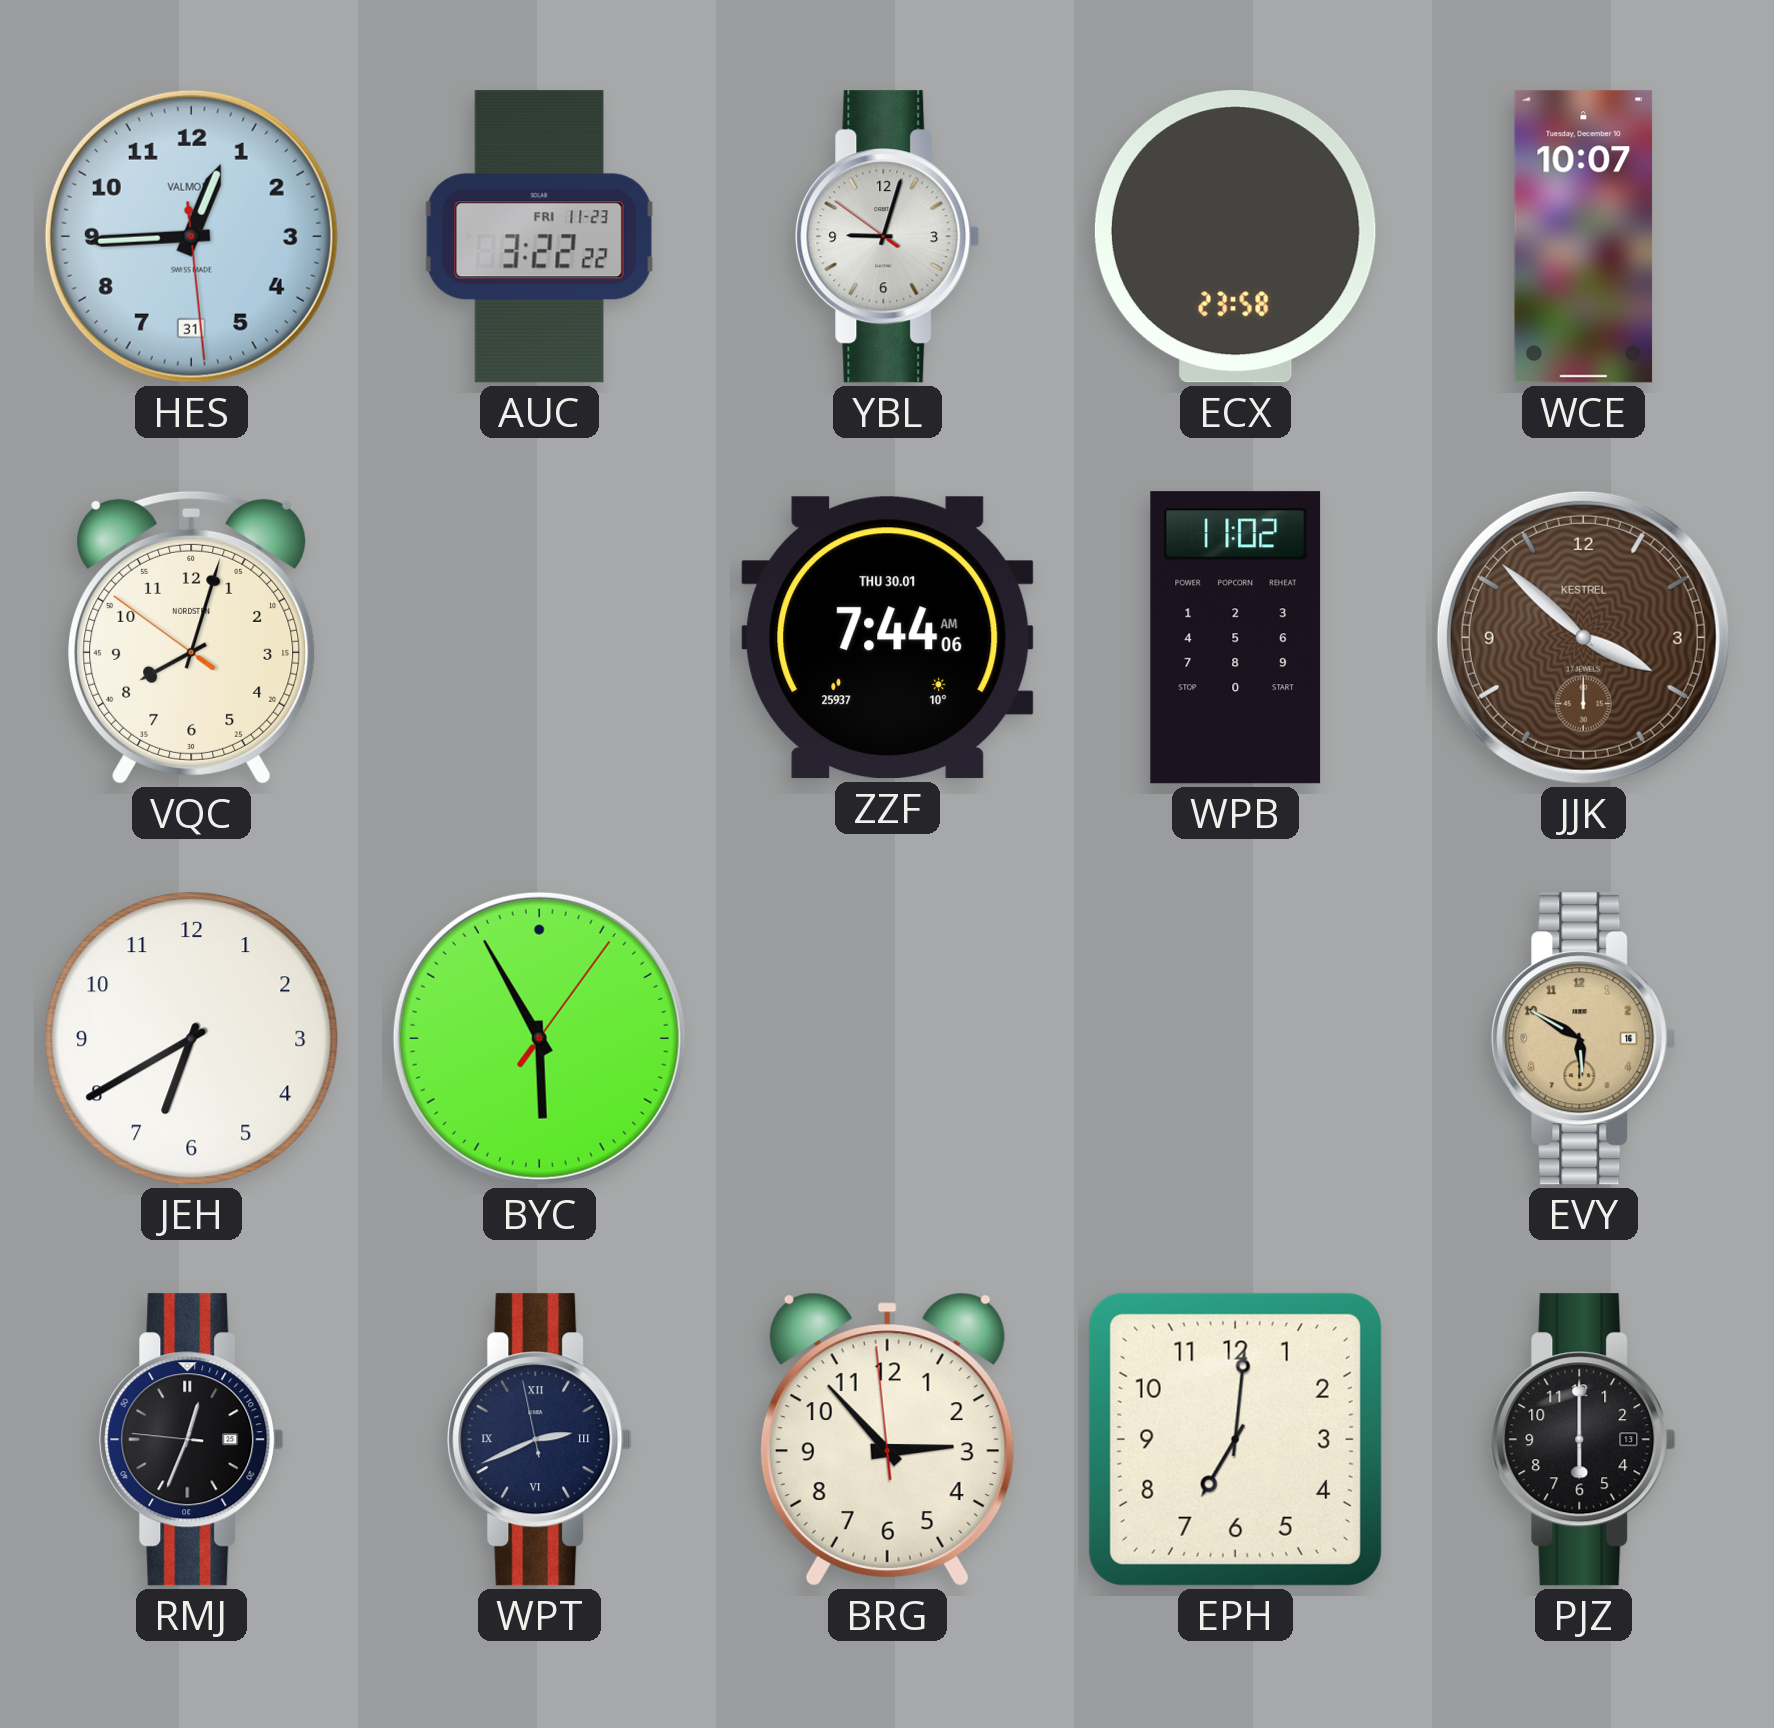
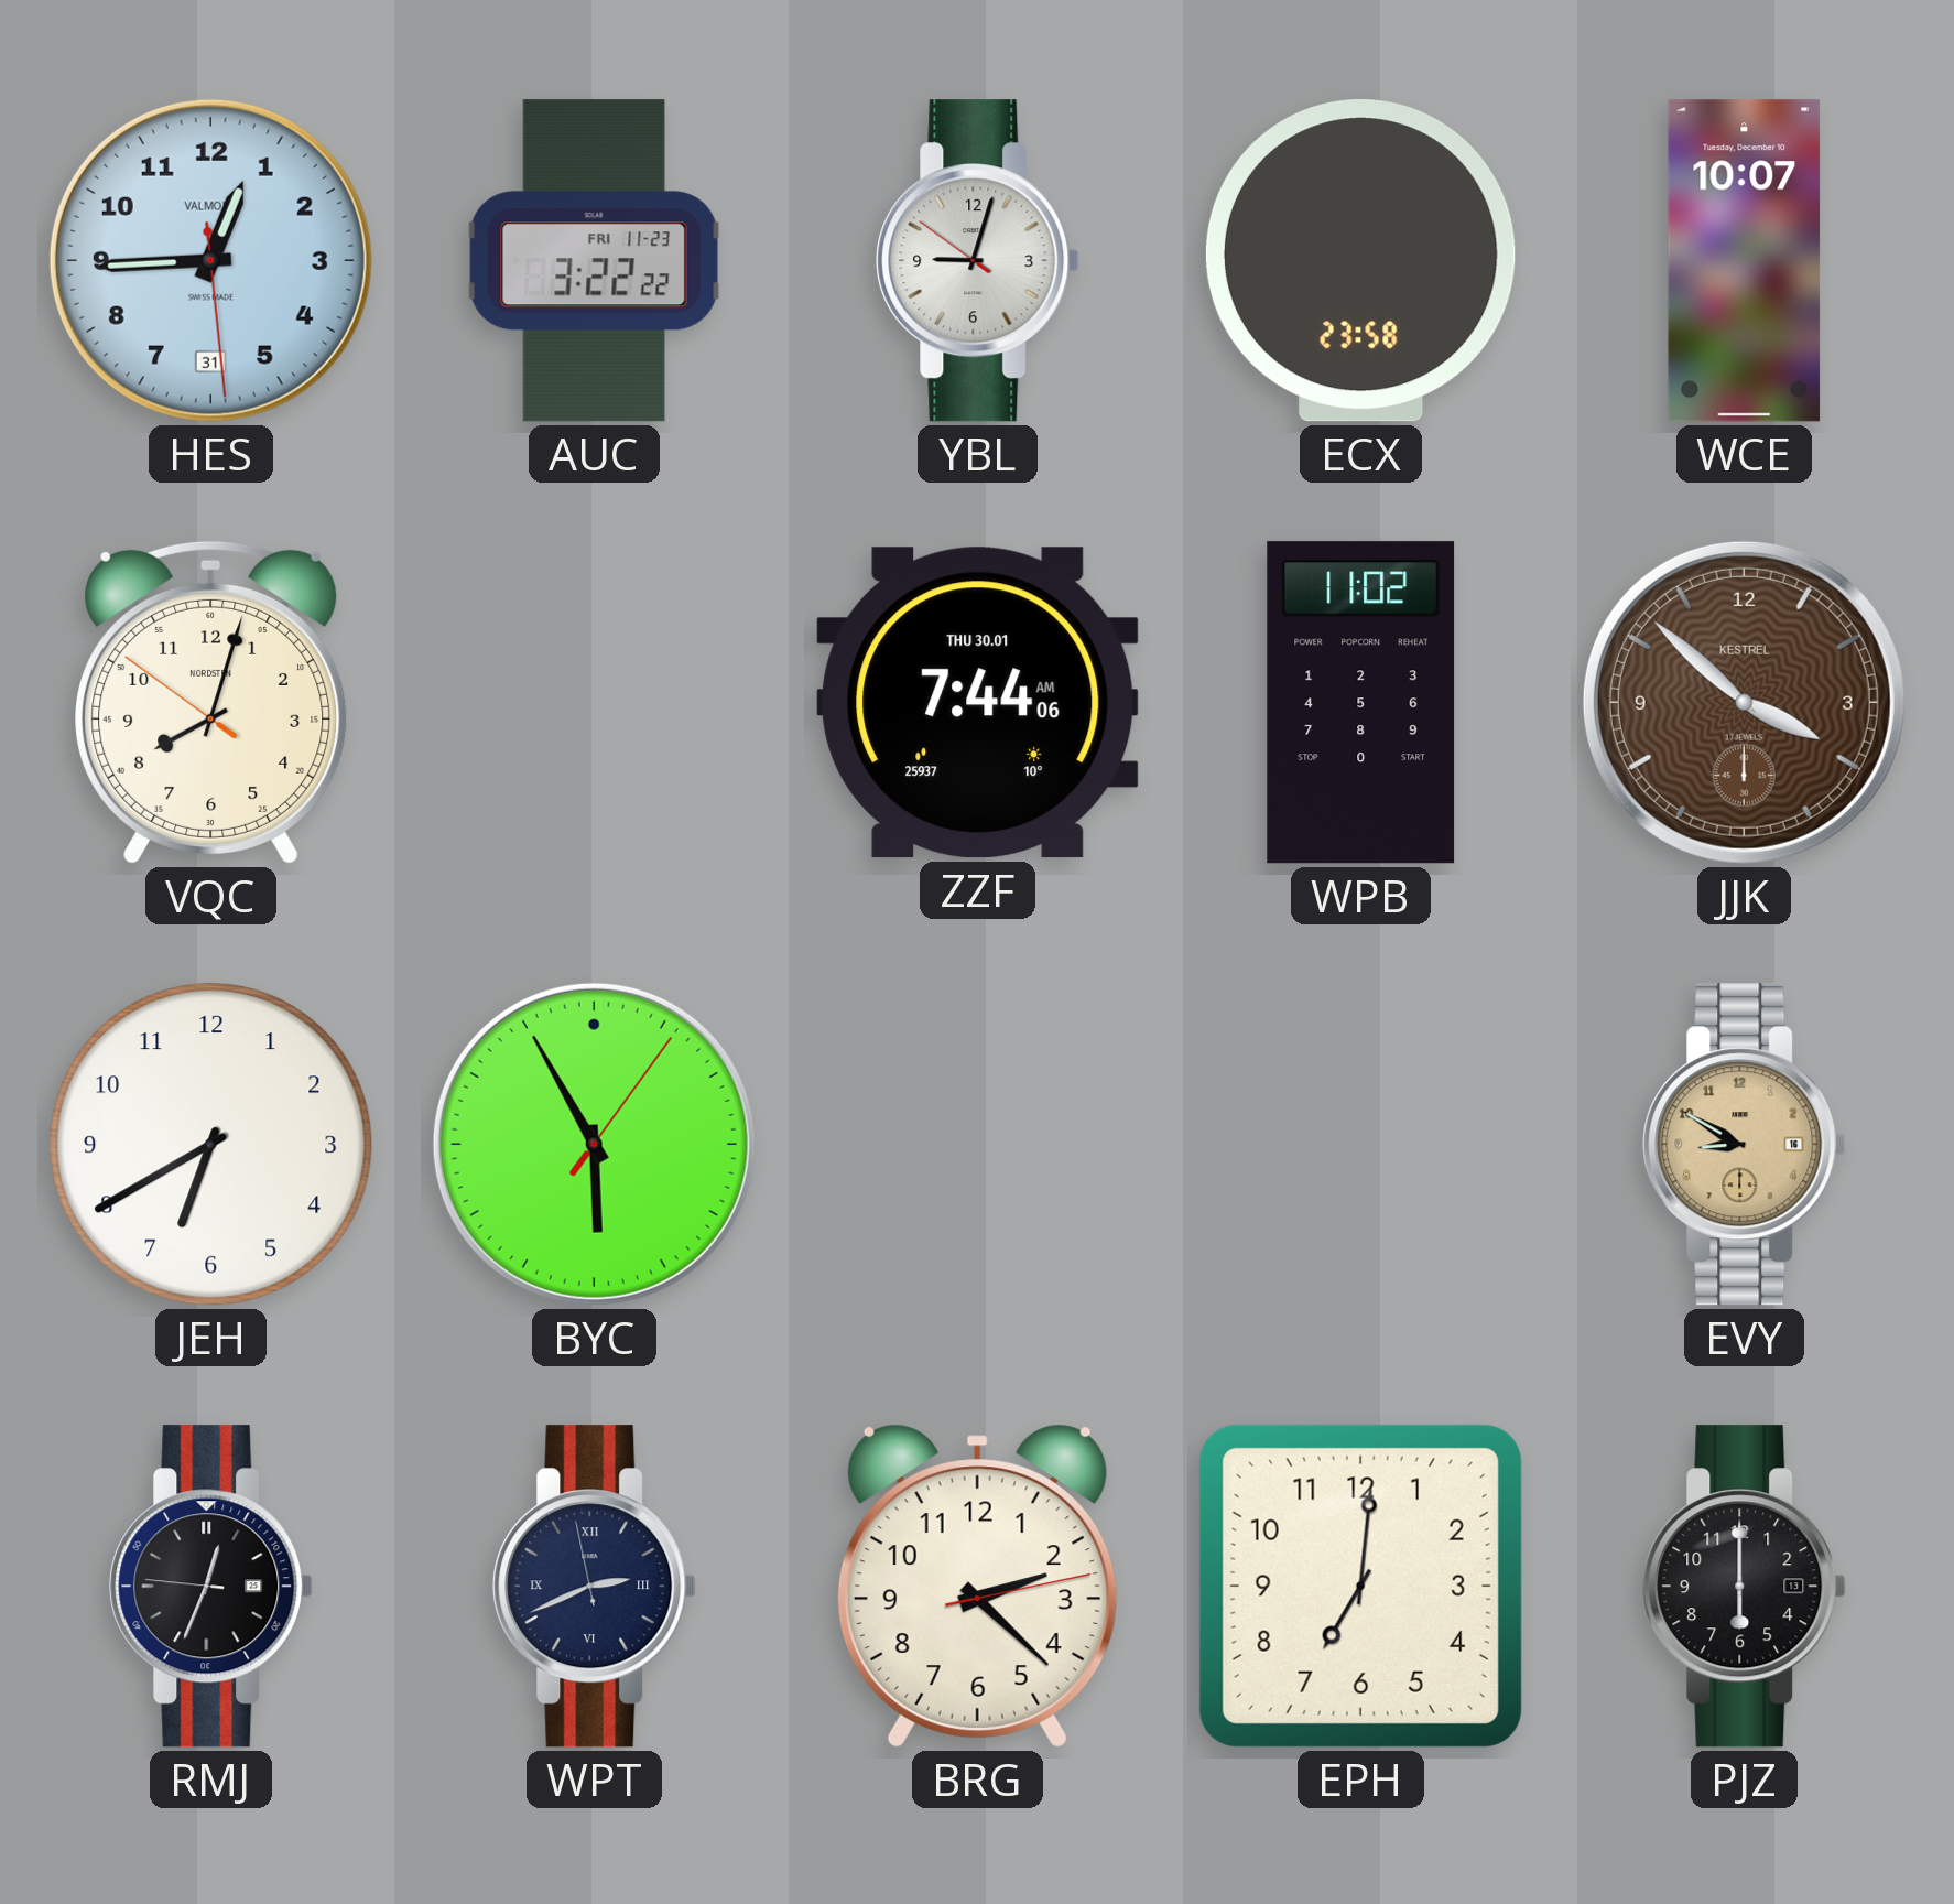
EVY: 5:50 -> 8:50 (1745, 1145)
BRG: 2:52 -> 2:22 (977, 1586)
